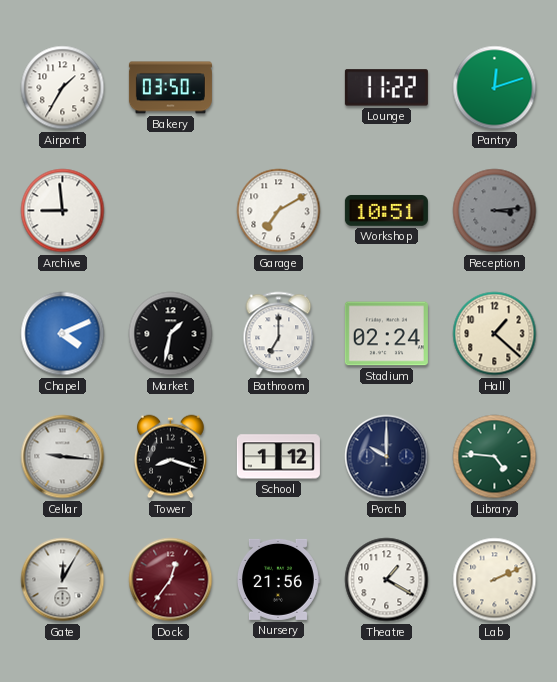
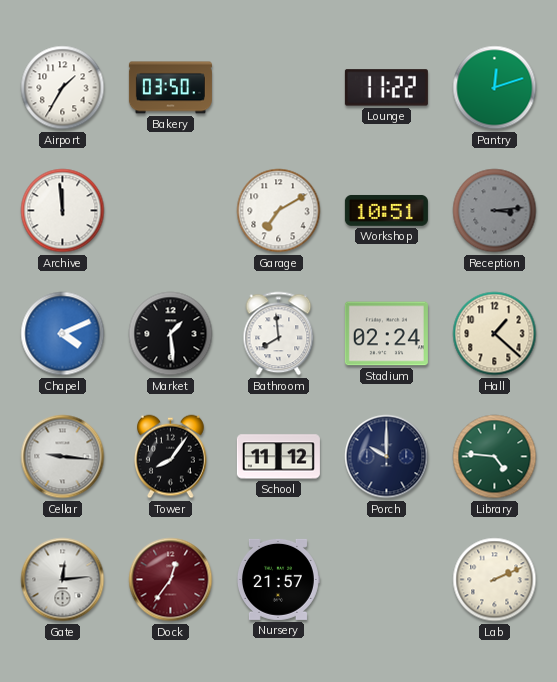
Archive: 8:59 -> 11:59 (63, 211)
Market: 1:32 -> 1:29 (171, 334)
Bathroom: 7:00 -> 7:59 (279, 334)
Tower: 8:18 -> 8:06 (171, 457)
School: 1:12 -> 11:12 (278, 457)
Gate: 12:05 -> 12:14 (63, 580)
Nursery: 21:56 -> 21:57 (278, 579)
Theatre: 1:20 -> none (387, 580)
